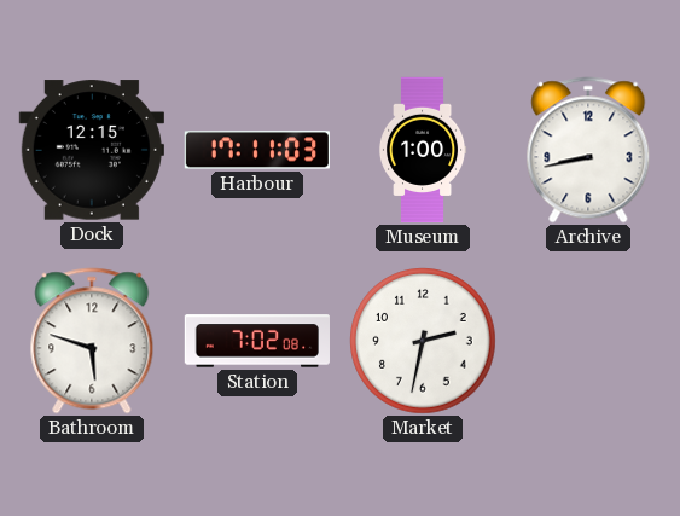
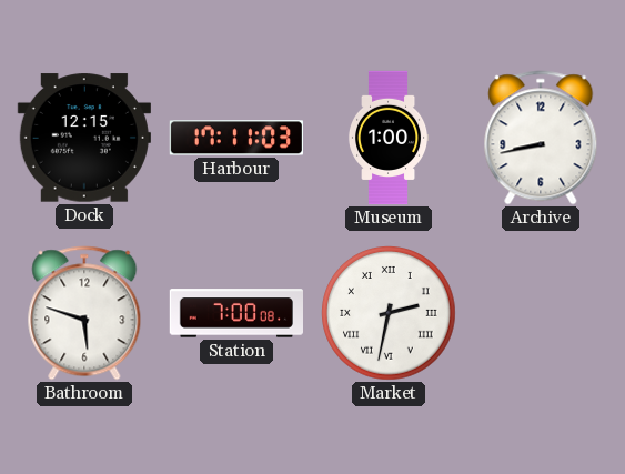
Station: 7:02 -> 7:00 (235, 313)
Market numerals: Arabic -> Roman (389, 313)
